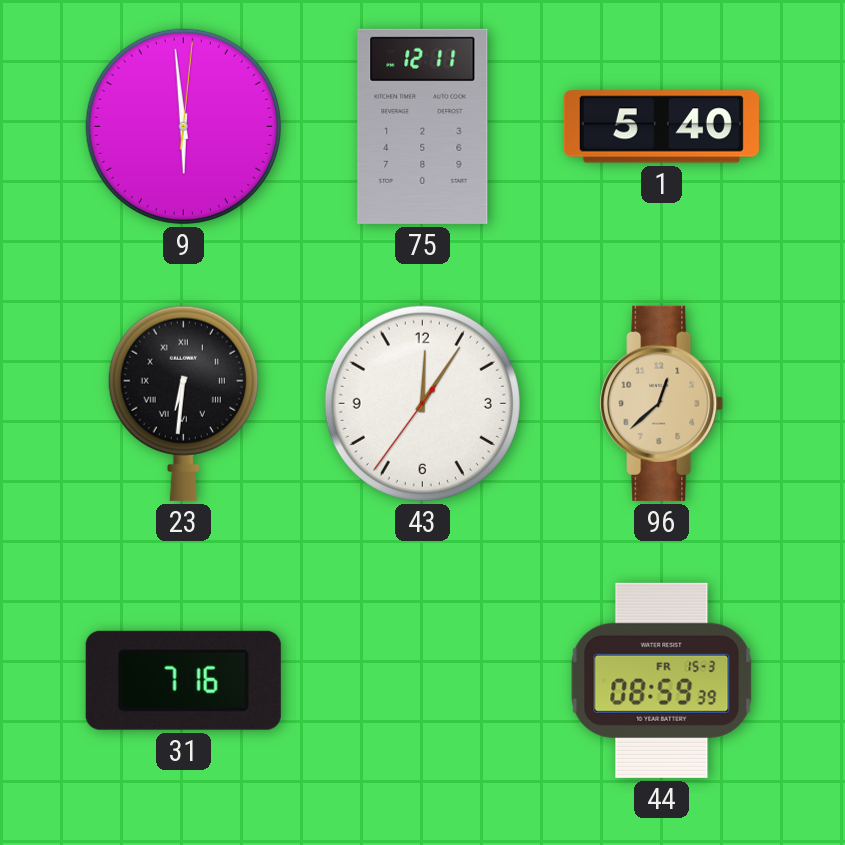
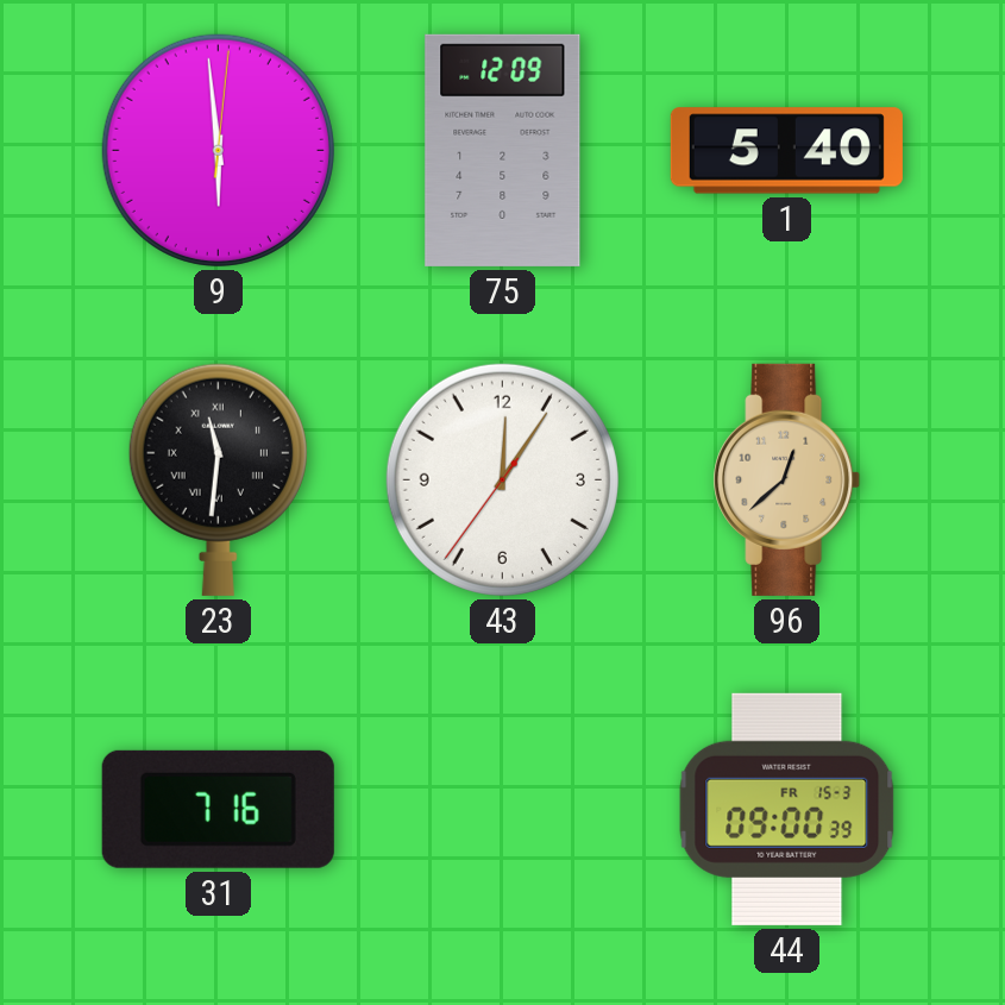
75: 12:11 -> 12:09 (503, 150)
23: 6:31 -> 11:31 (218, 479)
44: 08:59 -> 09:00 (787, 809)
